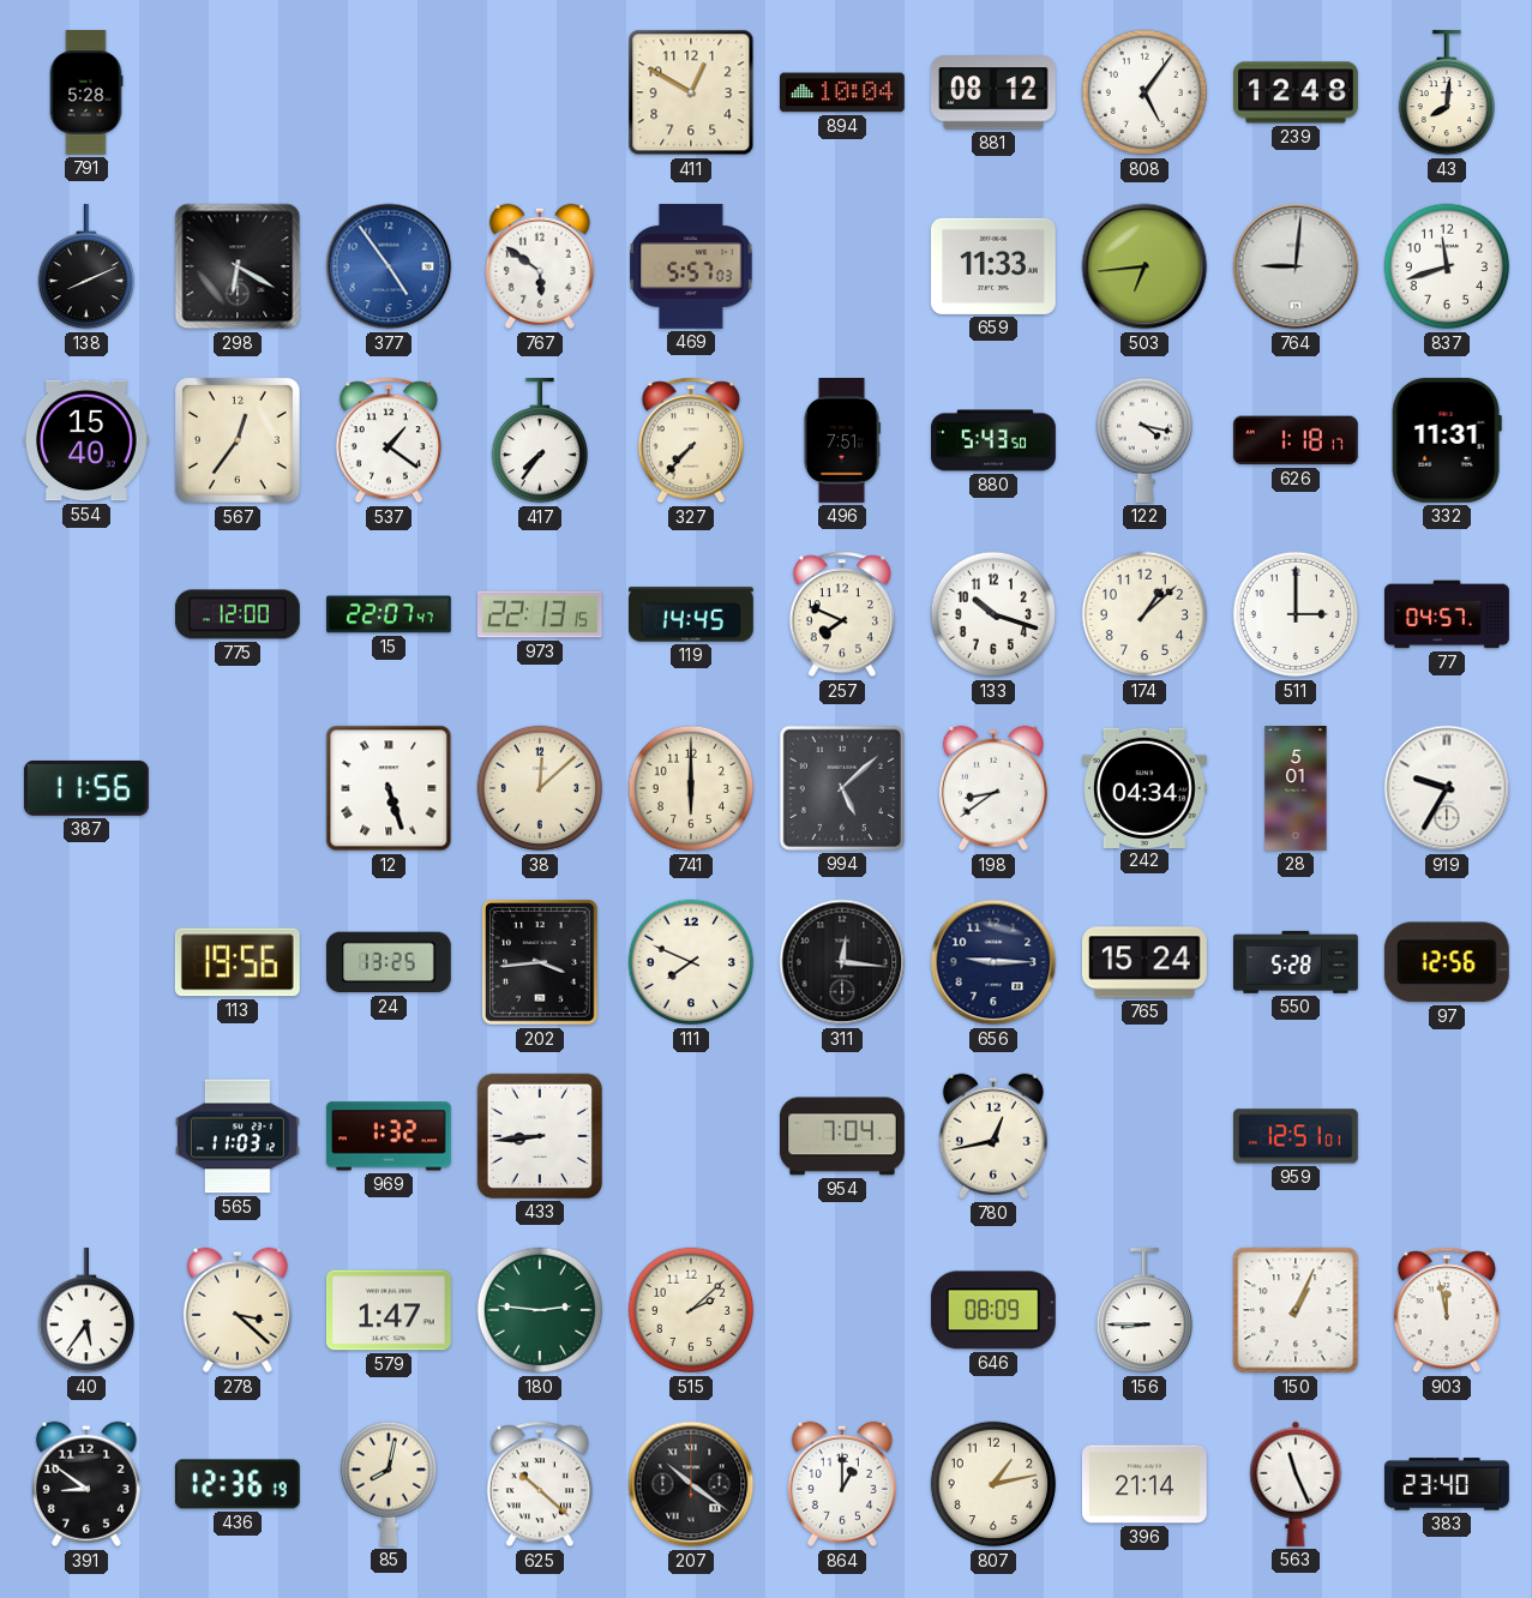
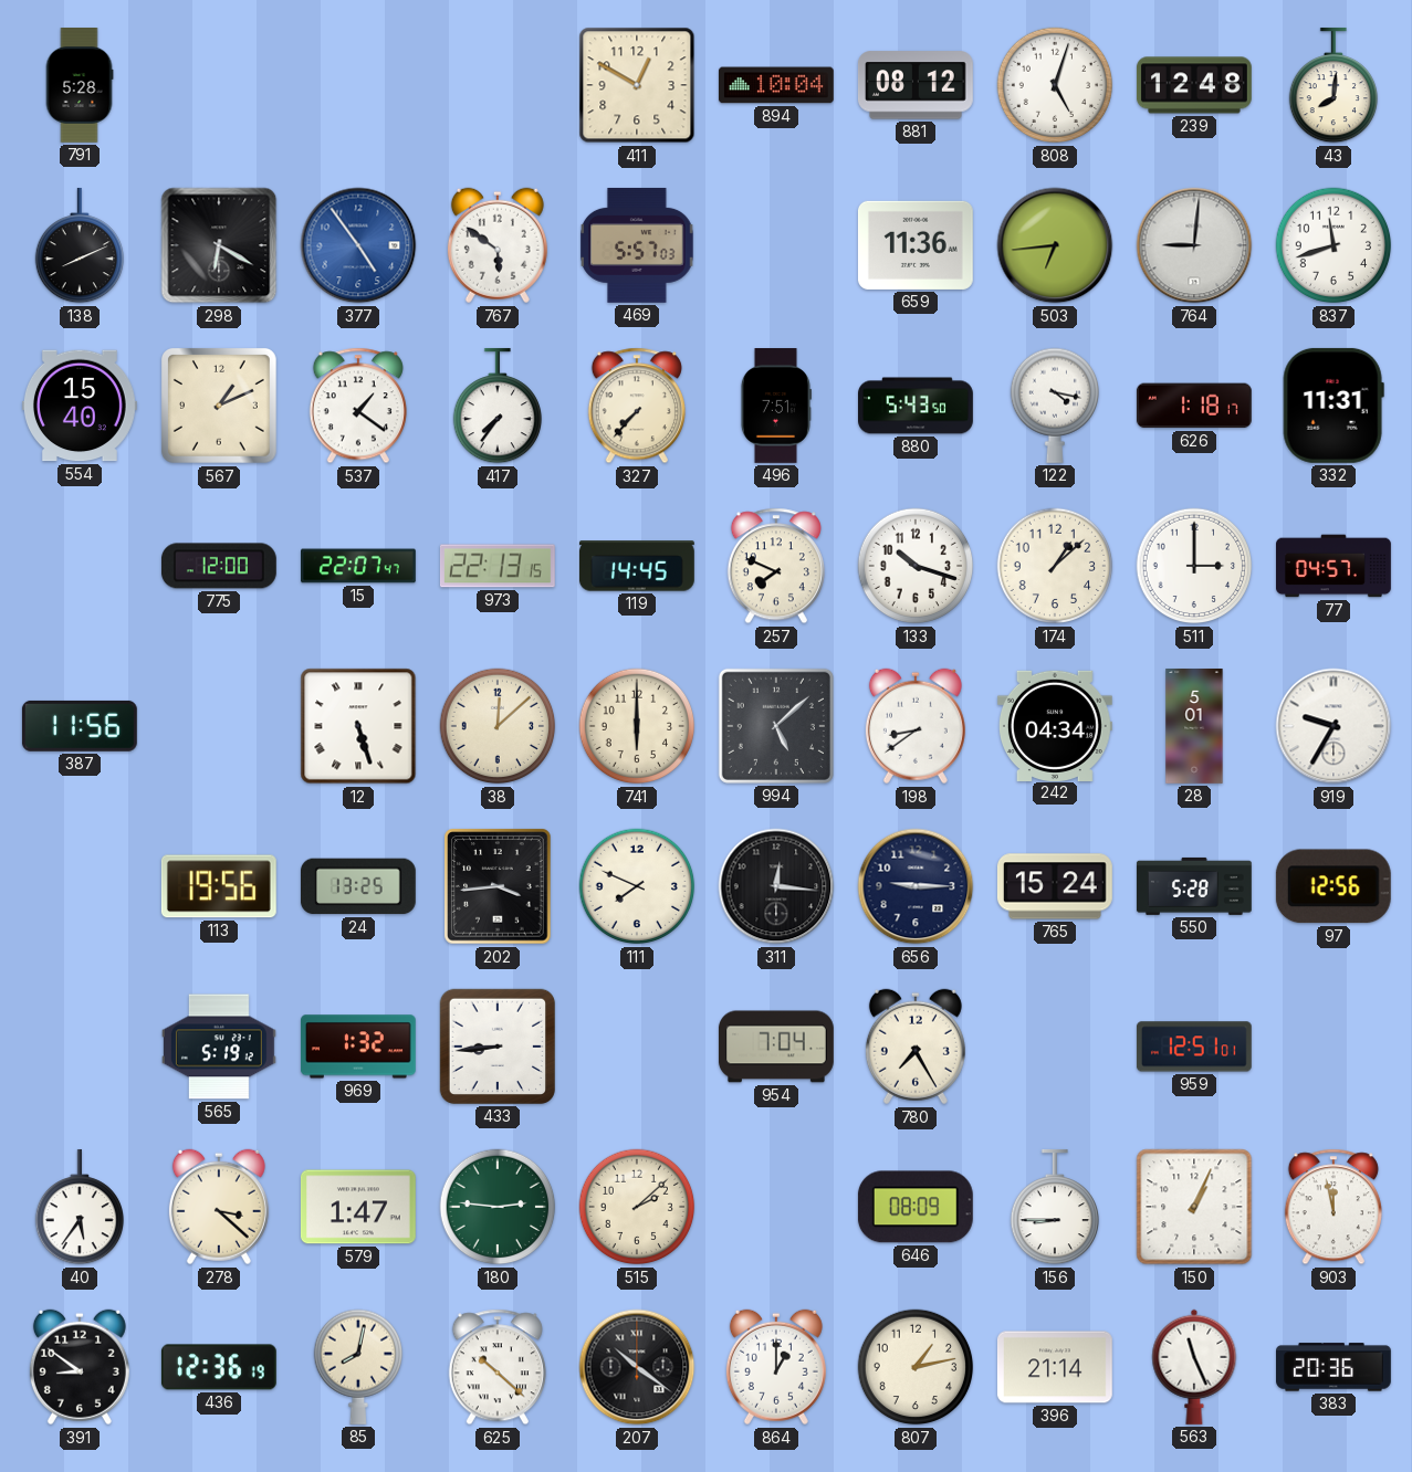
808: 5:06 -> 5:03 (1055, 85)
659: 11:33 -> 11:36 (916, 245)
567: 12:36 -> 1:11 (219, 406)
565: 11:03 -> 5:19 (219, 1047)
780: 12:43 -> 7:25 (916, 1047)
383: 23:40 -> 20:36 (1335, 1367)
